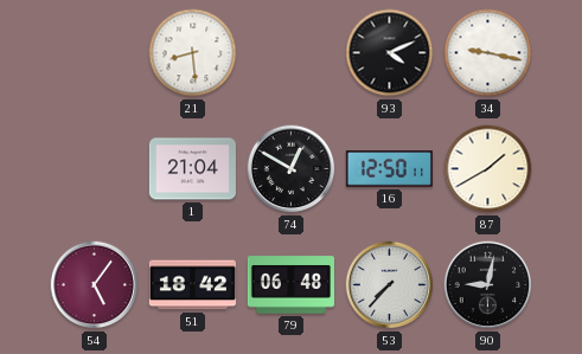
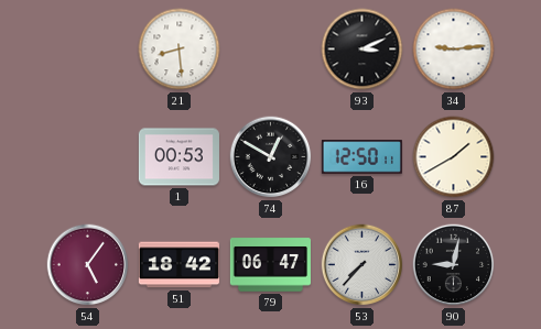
93: 4:11 -> 3:11 (363, 50)
34: 9:17 -> 9:14 (454, 50)
1: 21:04 -> 00:53 (178, 157)
79: 06:48 -> 06:47 (270, 265)
